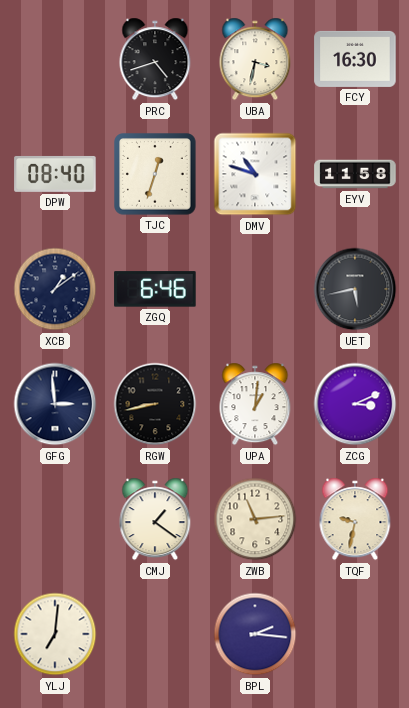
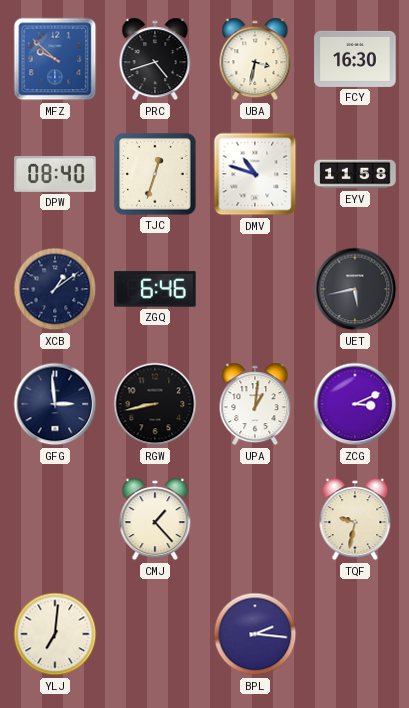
MFZ: none -> 9:52 (55, 59)
CMJ: 1:21 -> 1:23 (155, 519)
ZWB: 11:14 -> none (255, 519)
